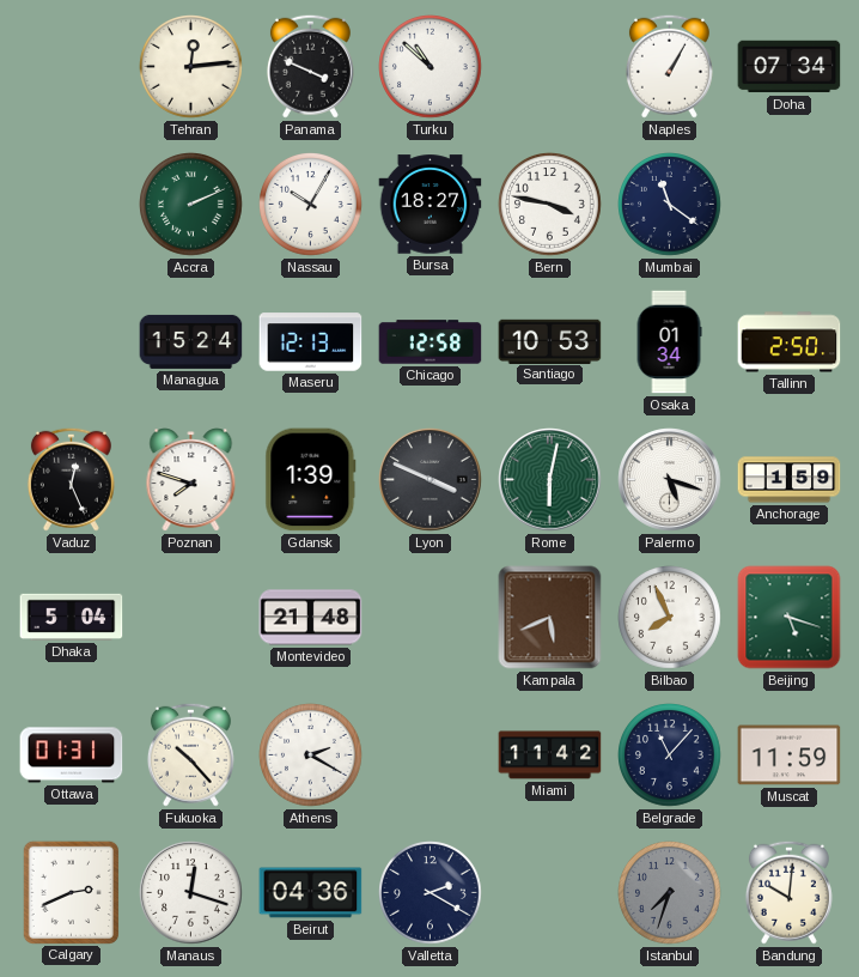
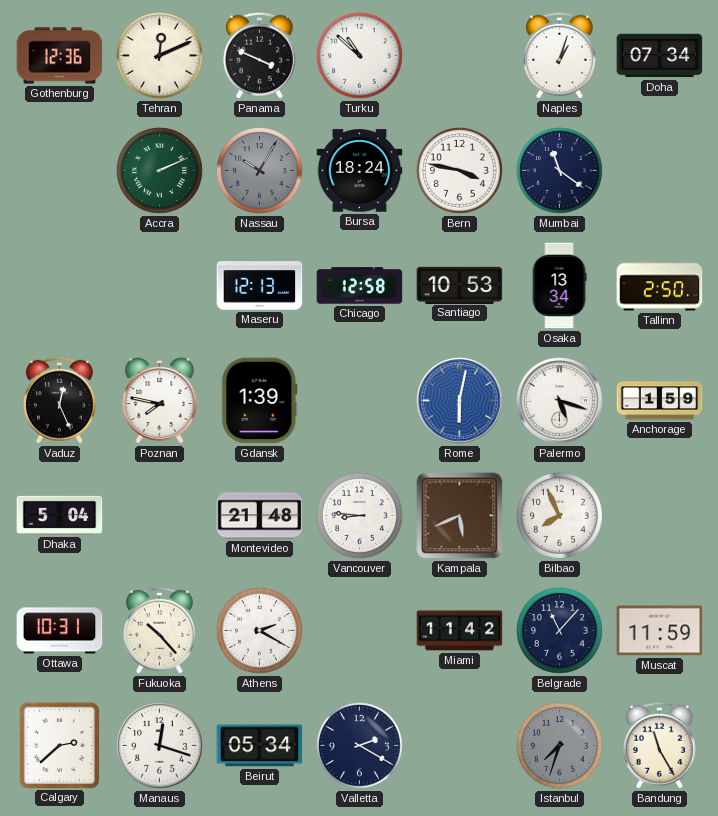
Gothenburg: none -> 12:36 (60, 56)
Tehran: 12:14 -> 12:11 (160, 56)
Naples: 1:05 -> 1:03 (559, 55)
Nassau dial: white -> grey (260, 171)
Bursa: 18:27 -> 18:24 (360, 171)
Managua: 15:24 -> none (191, 341)
Osaka: 01:34 -> 13:34 (559, 286)
Poznan: 7:48 -> 7:47 (160, 401)
Lyon: 3:49 -> none (431, 480)
Rome dial: green -> blue (460, 401)
Vancouver: none -> 8:46 (360, 516)
Beijing: 5:18 -> none (790, 618)
Ottawa: 01:31 -> 10:31 (60, 631)
Calgary: 2:41 -> 2:38 (59, 745)
Beirut: 04:36 -> 05:34 (260, 746)
Bandung: 10:01 -> 11:25 (659, 745)
